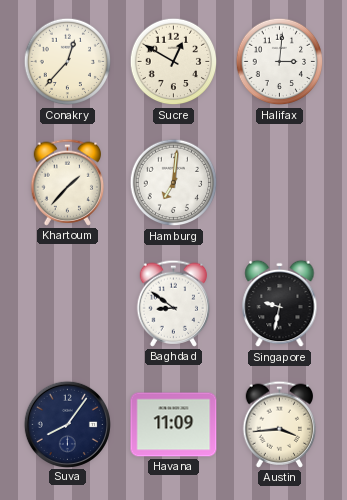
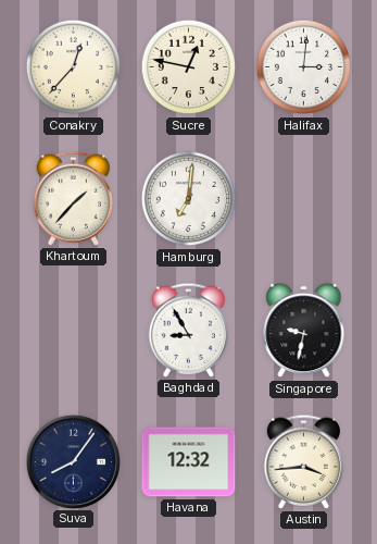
Sucre: 12:50 -> 12:47 (189, 67)
Baghdad: 8:51 -> 8:55 (189, 330)
Havana: 11:09 -> 12:32 (189, 462)
